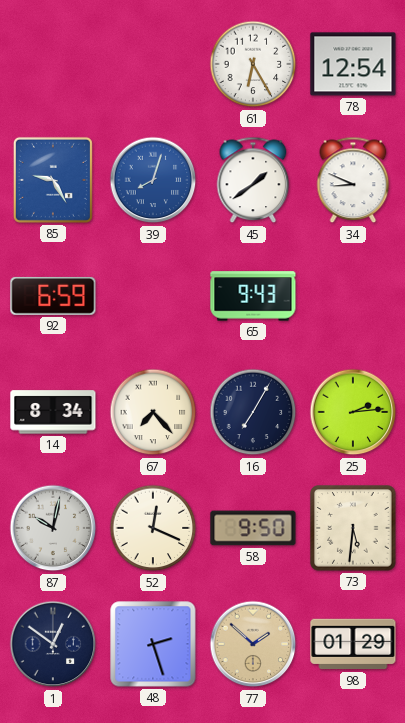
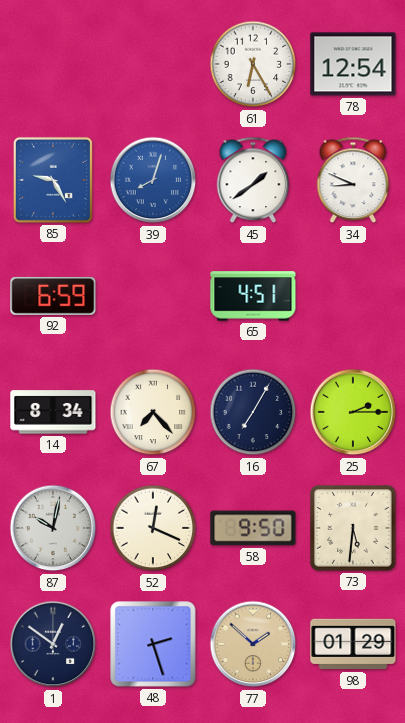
65: 9:43 -> 4:51 (253, 296)
25: 2:14 -> 2:15 (353, 412)
